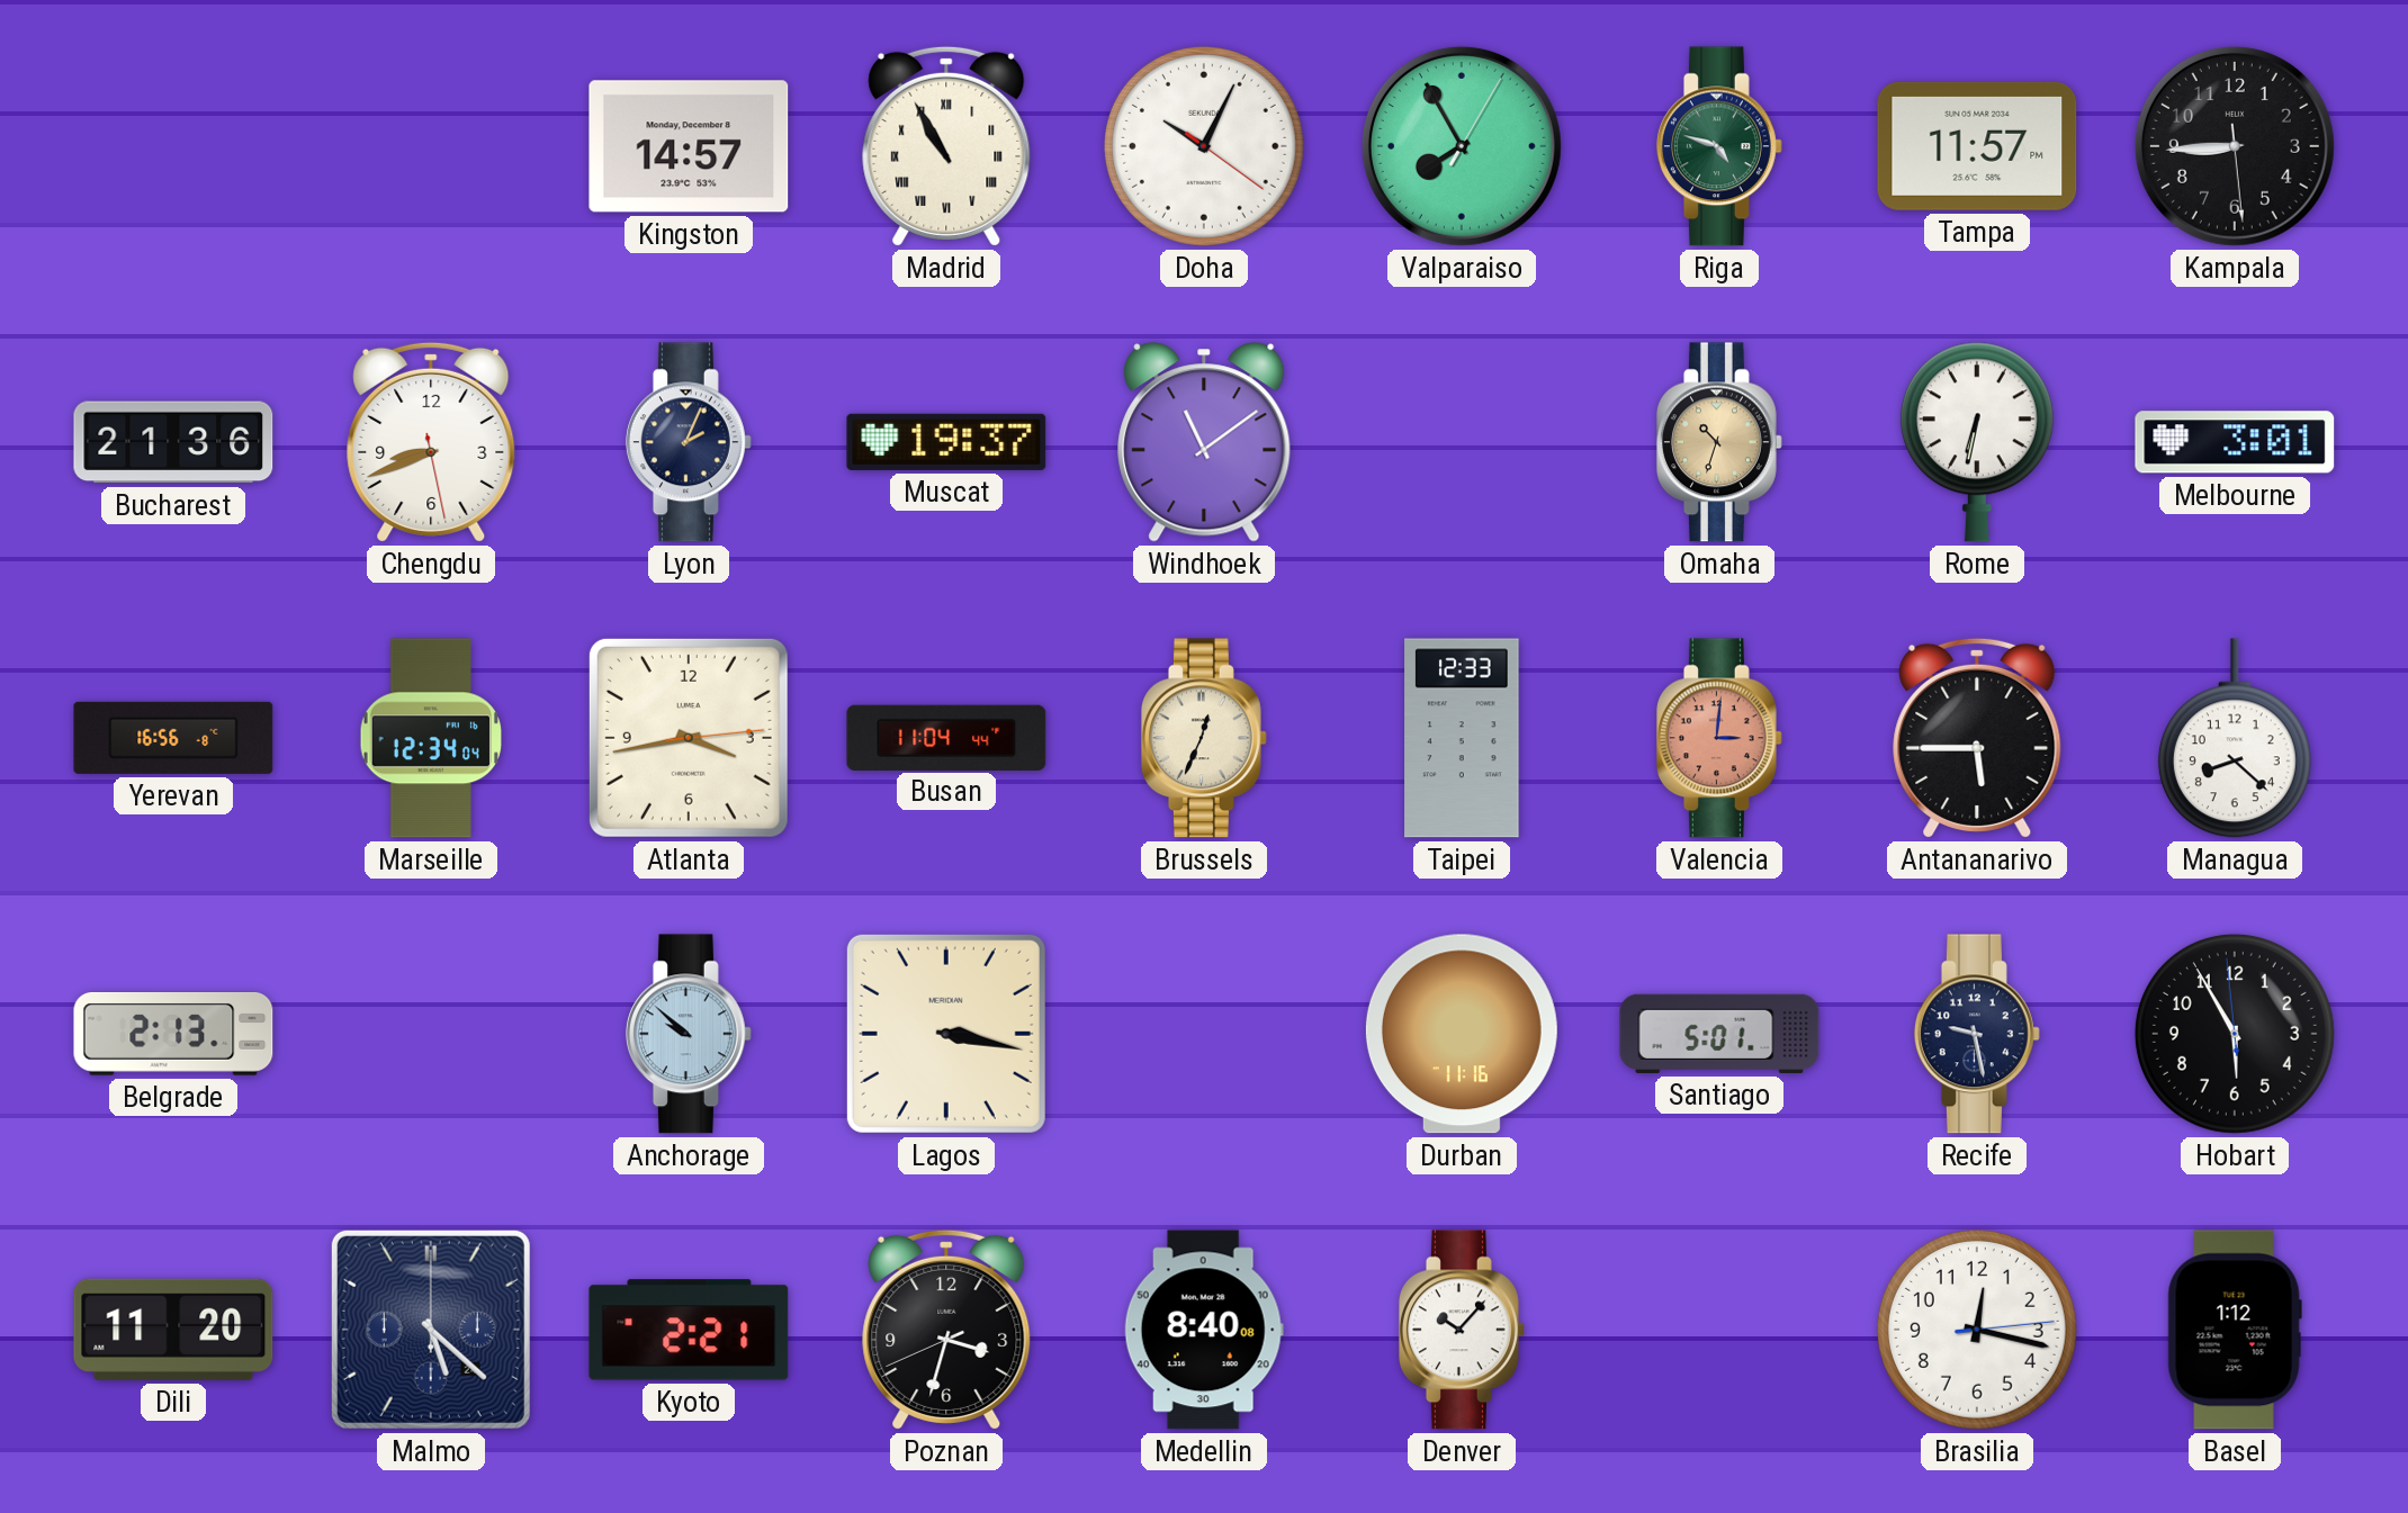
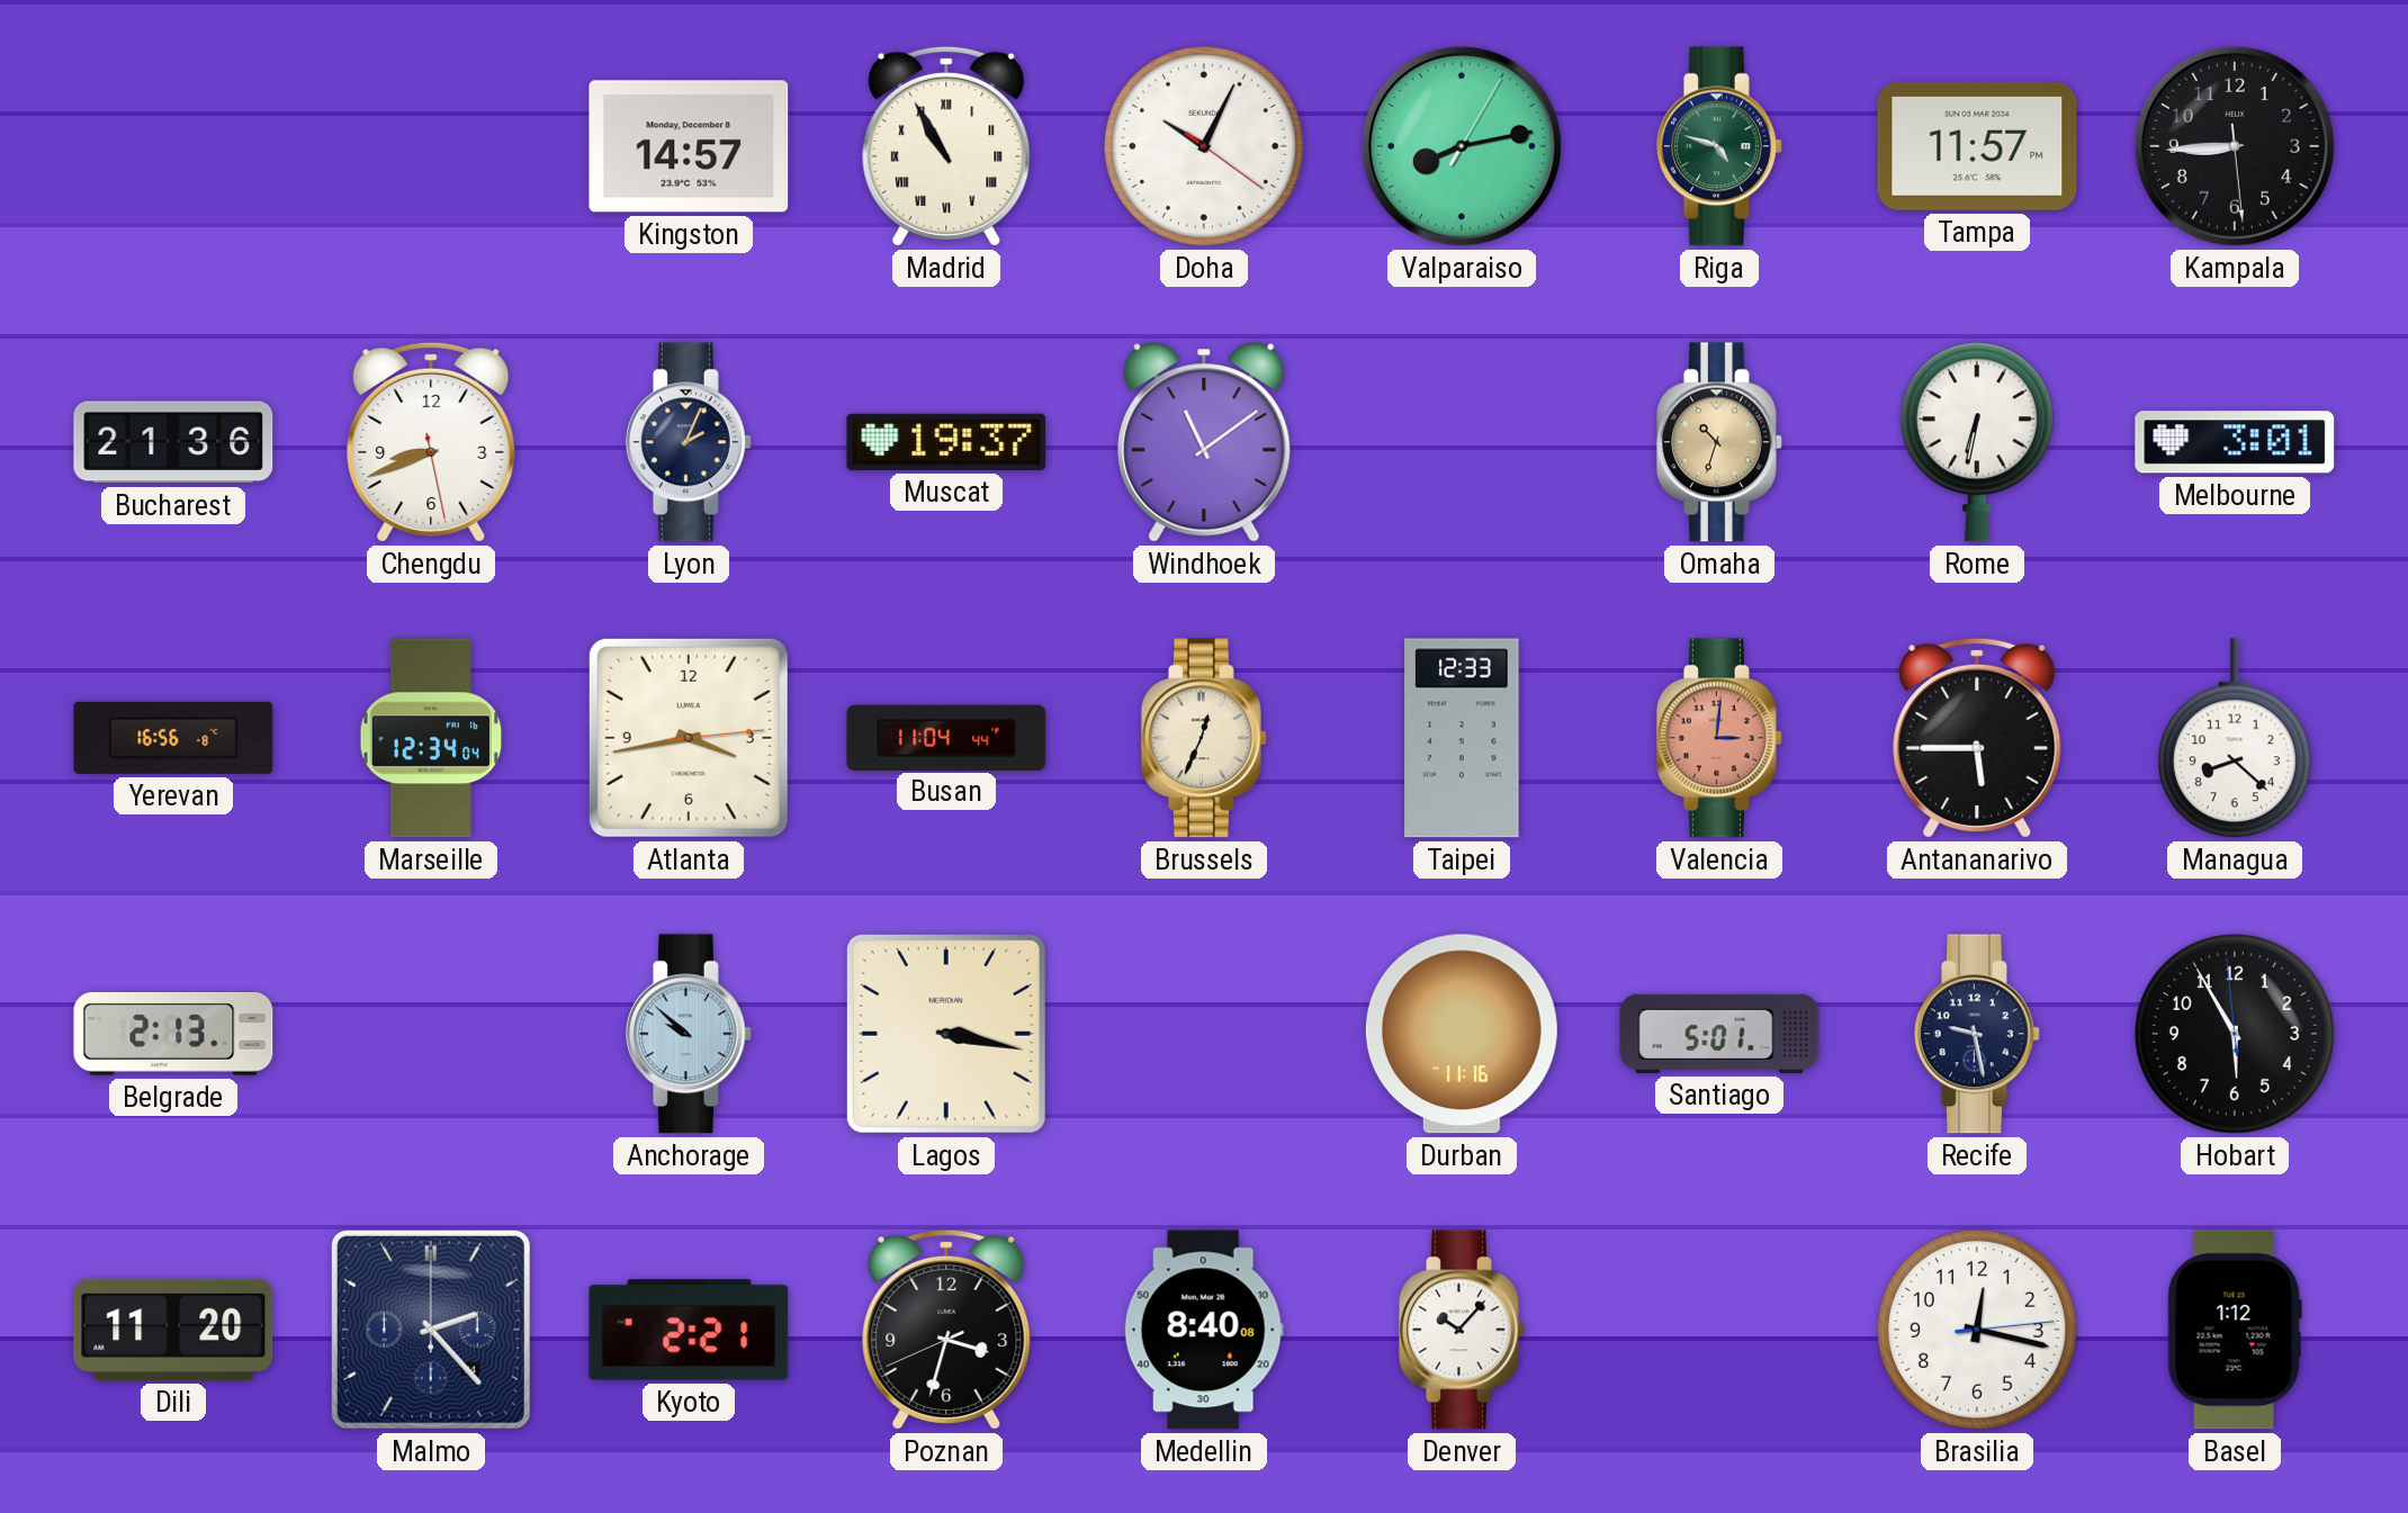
Valparaiso: 7:55 -> 8:13 (1462, 146)
Malmo: 5:22 -> 2:23 (431, 1330)
